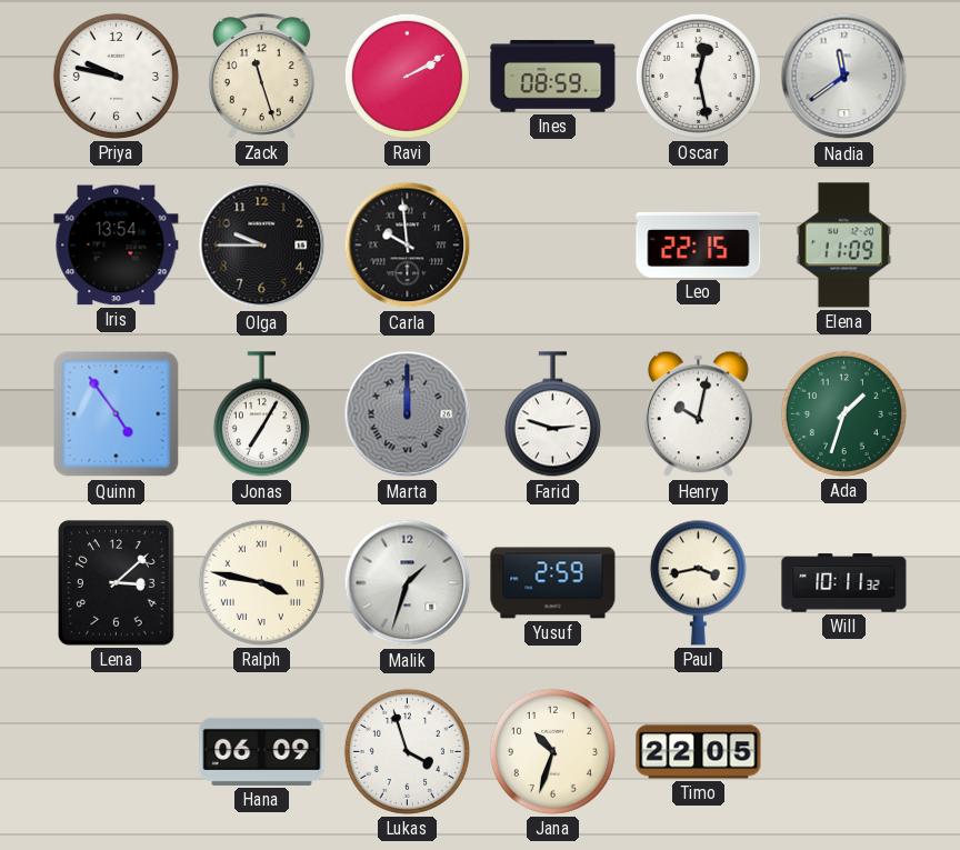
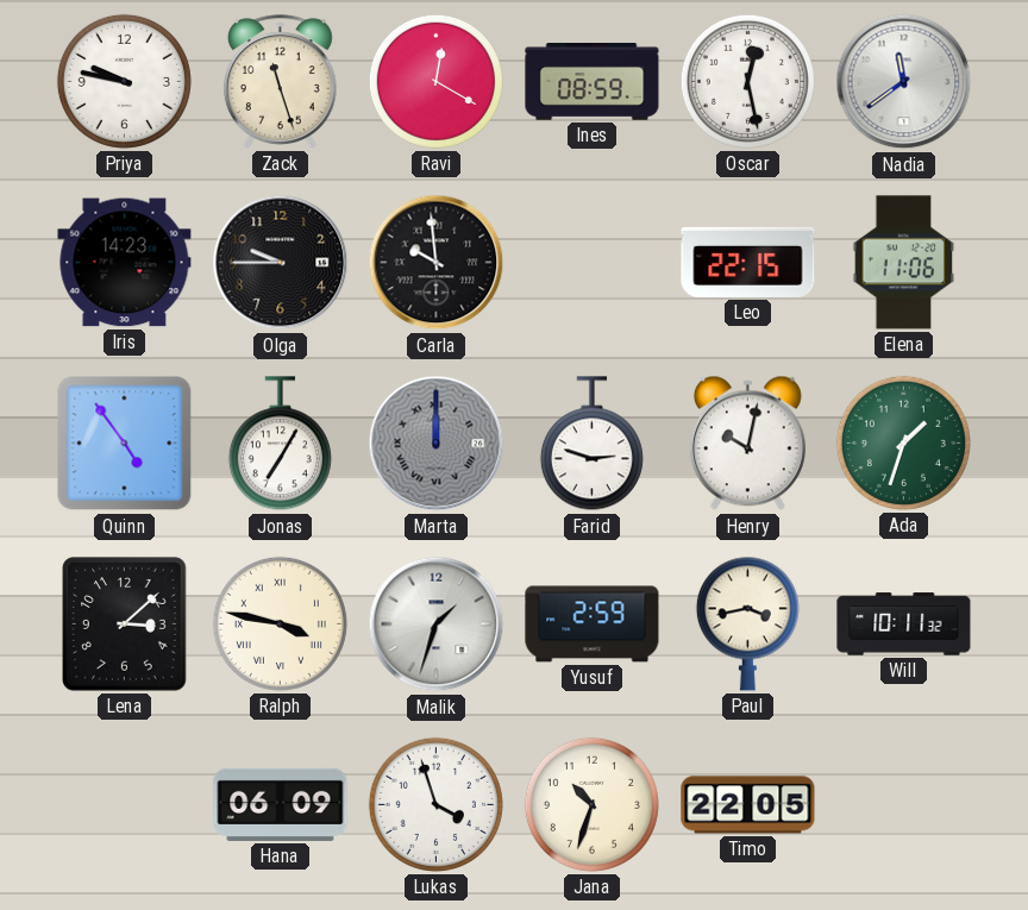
Ravi: 2:10 -> 12:20 (435, 81)
Iris: 13:54 -> 14:23 (125, 263)
Elena: 11:09 -> 11:06 (904, 263)
